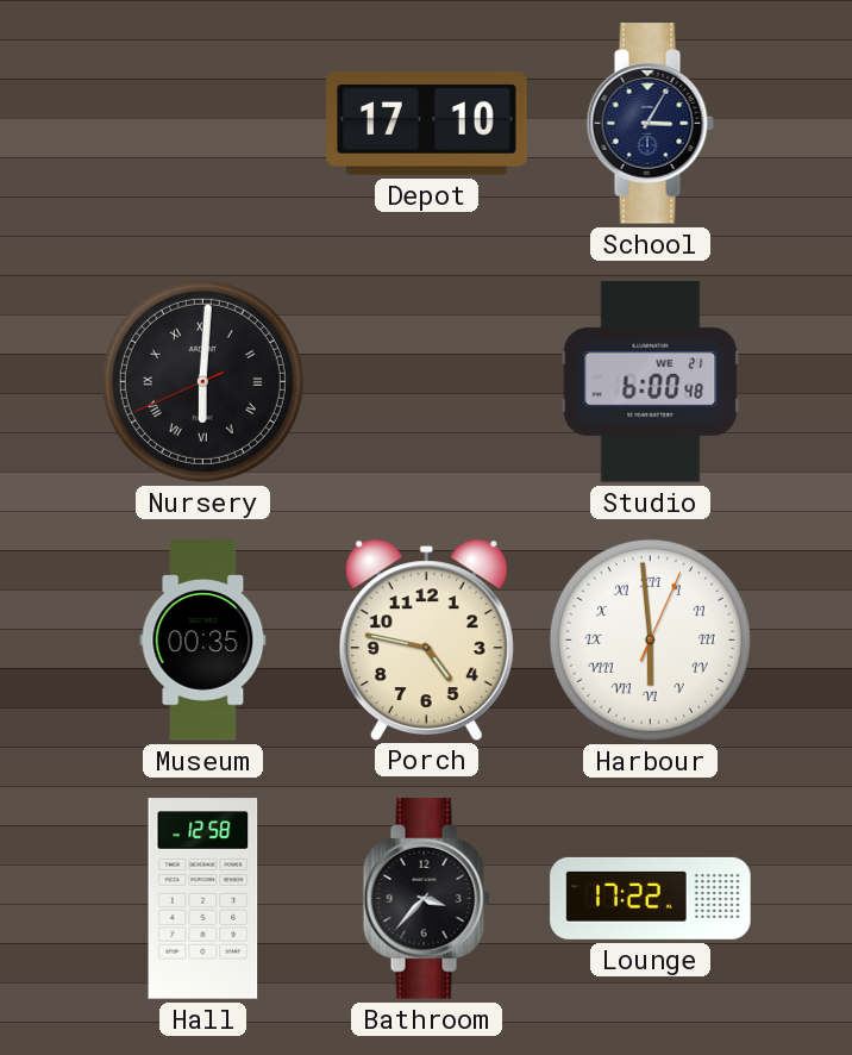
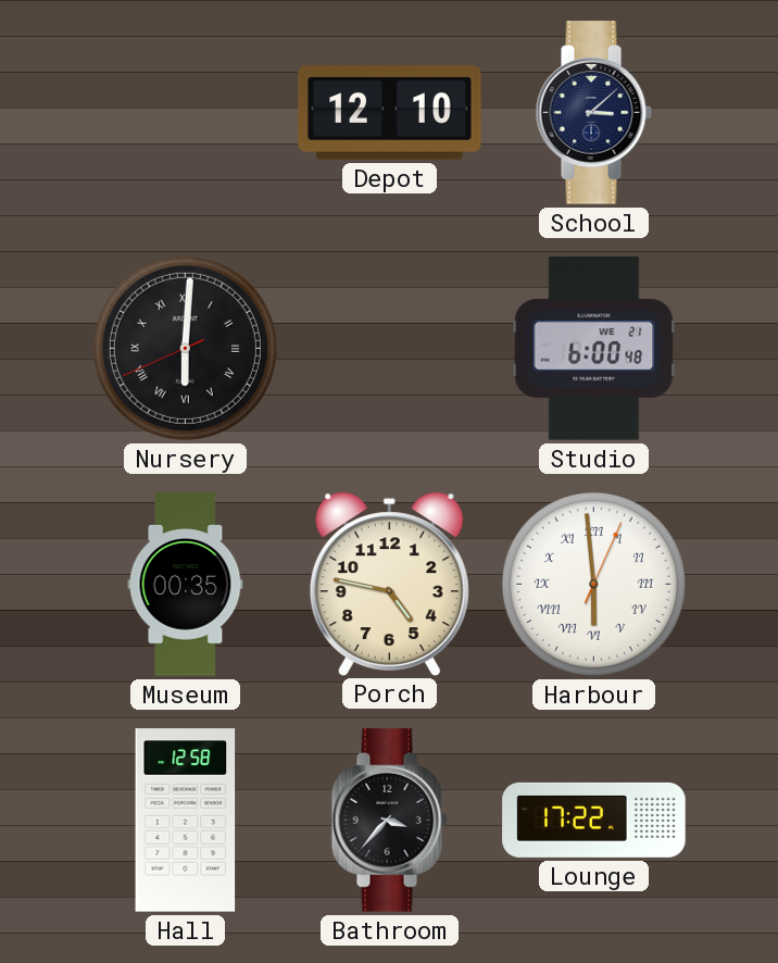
Depot: 17:10 -> 12:10 (390, 113)
School: 3:05 -> 3:08 (593, 113)
